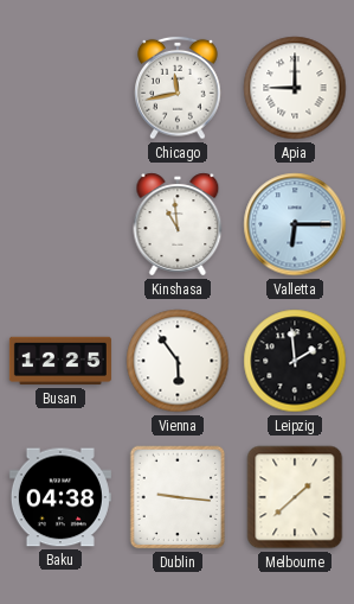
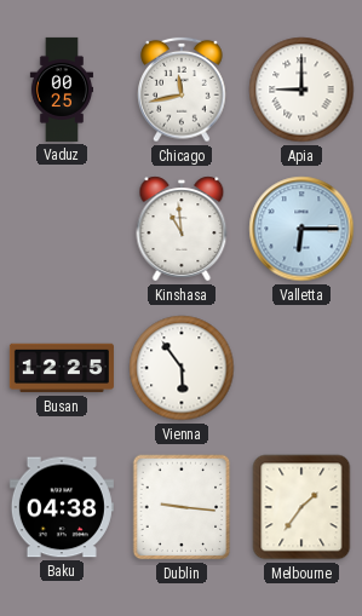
Vaduz: none -> 00:25 (61, 90)
Leipzig: 1:59 -> none (295, 361)
Melbourne: 1:38 -> 1:36 (301, 507)
